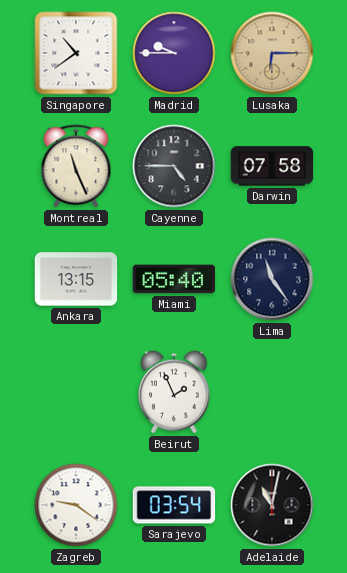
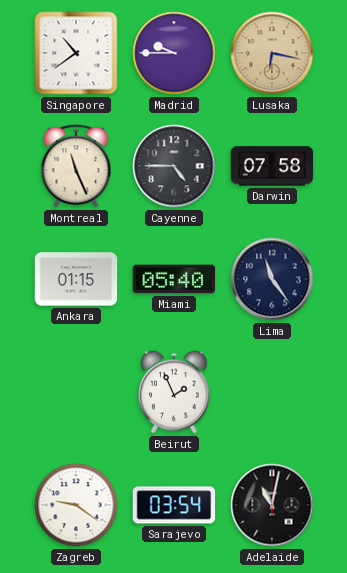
Lusaka: 6:15 -> 6:17 (272, 53)
Ankara: 13:15 -> 01:15 (76, 279)
